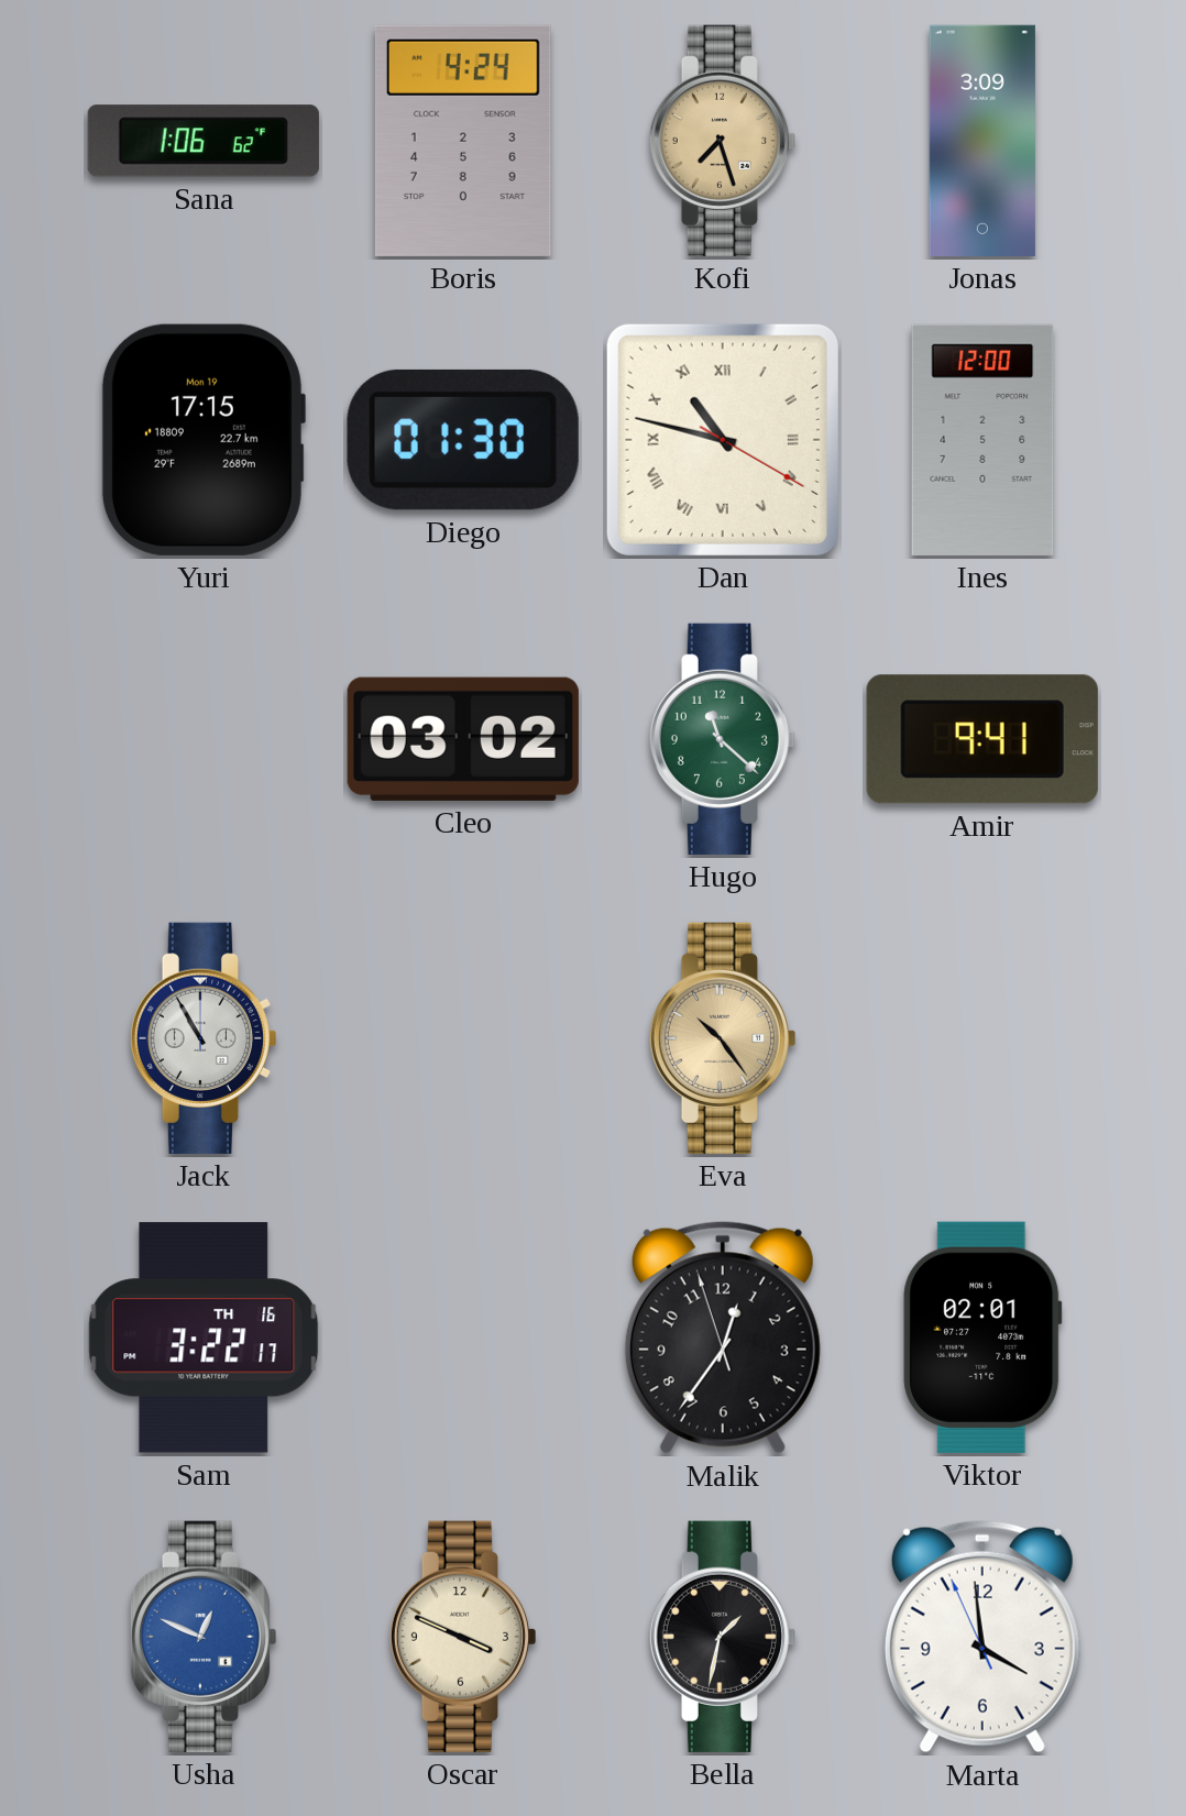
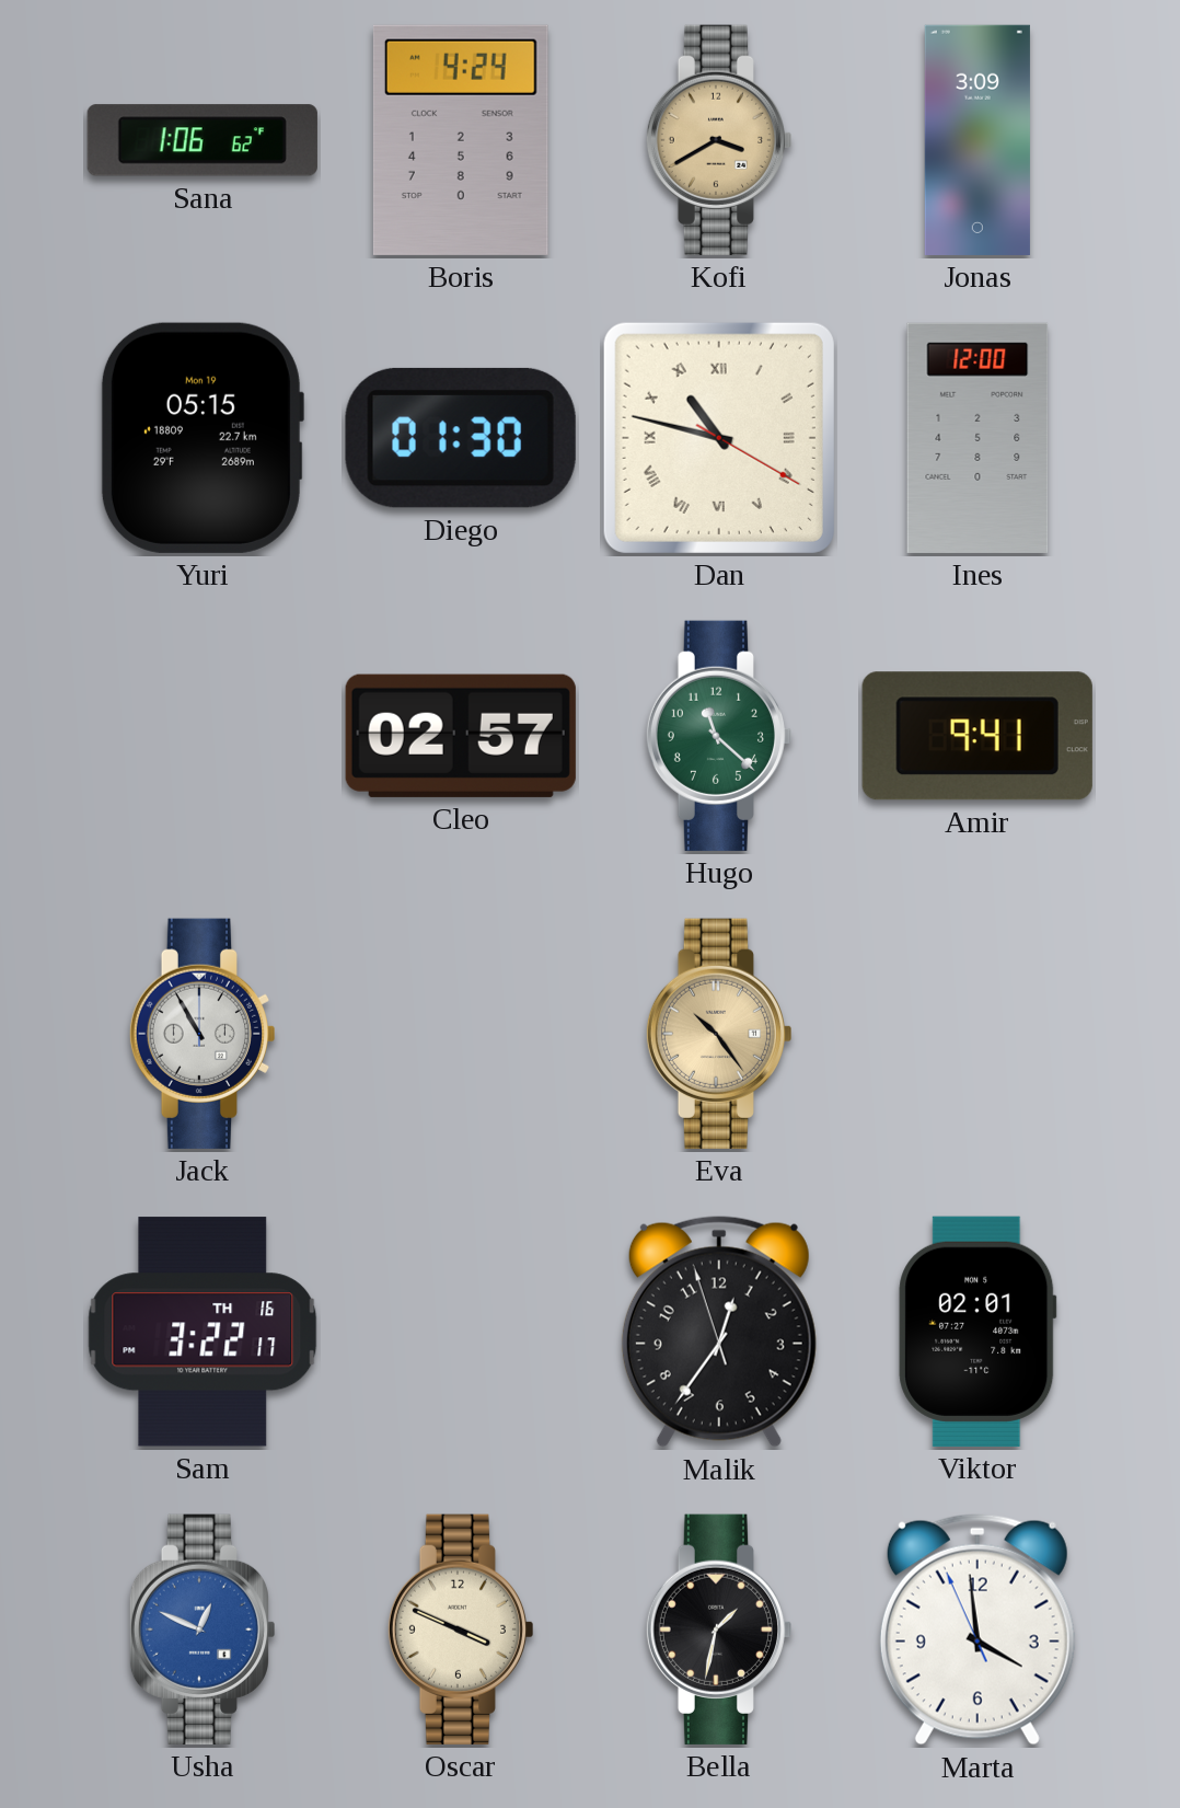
Kofi: 7:27 -> 3:40 (718, 140)
Yuri: 17:15 -> 05:15 (201, 438)
Cleo: 03:02 -> 02:57 (461, 736)
